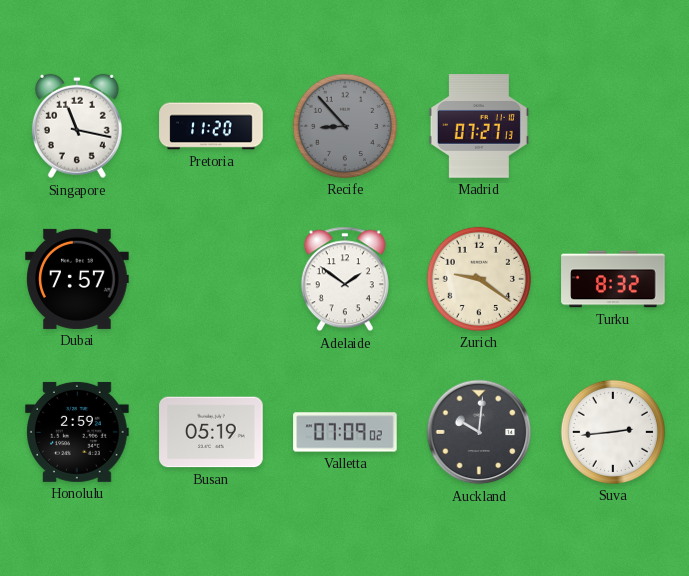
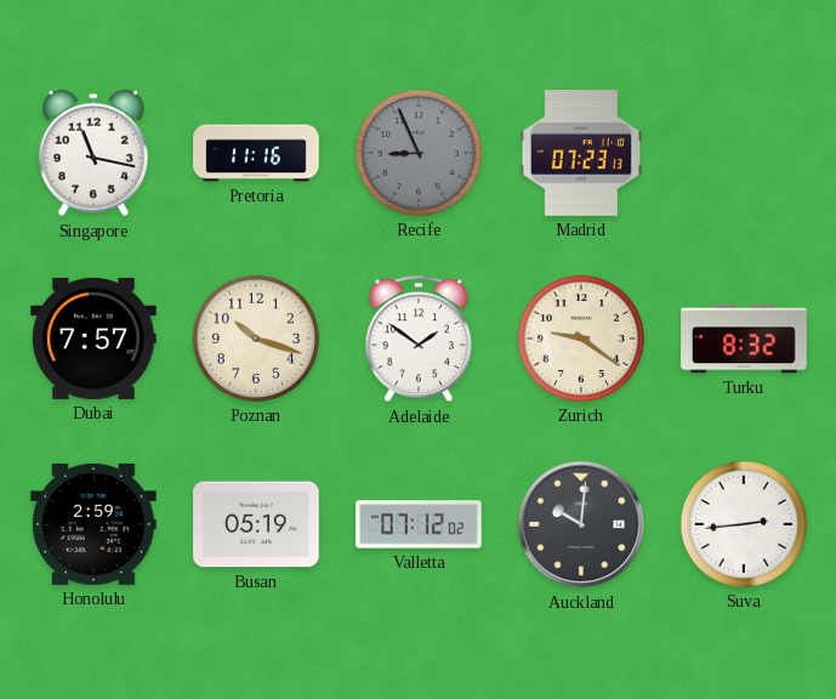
Pretoria: 11:20 -> 11:16 (256, 153)
Recife: 8:53 -> 8:56 (419, 153)
Madrid: 07:27 -> 07:23 (581, 153)
Poznan: none -> 10:18 (256, 339)
Valletta: 07:09 -> 07:12 (419, 524)
